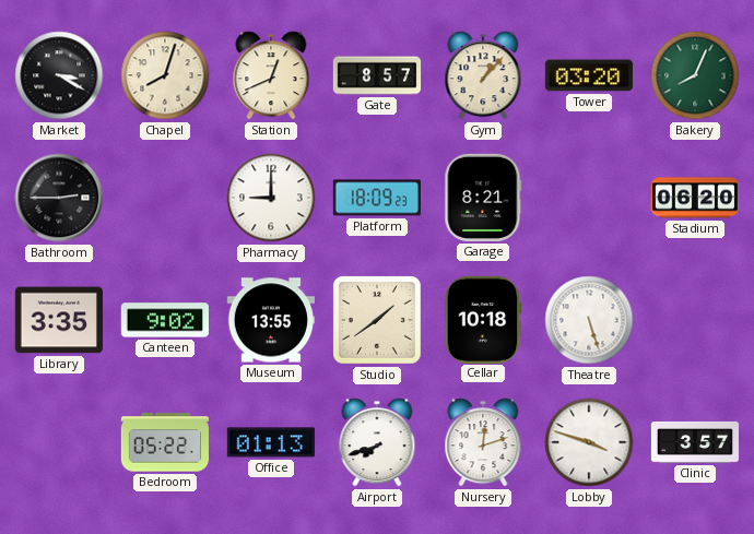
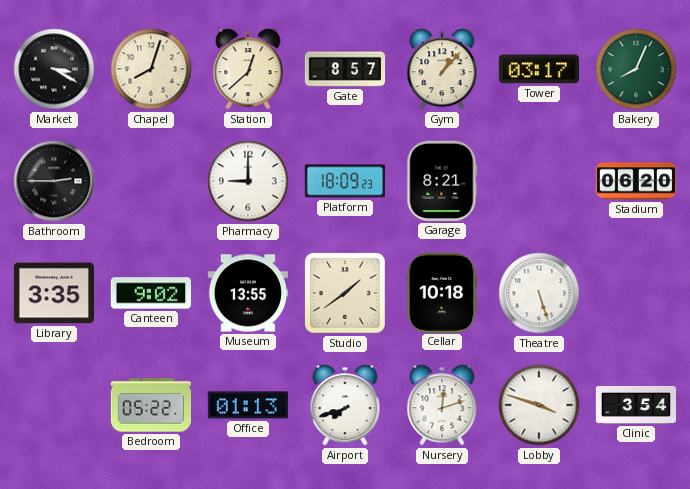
Station: 12:41 -> 12:38 (248, 69)
Tower: 03:20 -> 03:17 (538, 69)
Clinic: 3:57 -> 3:54 (636, 405)
